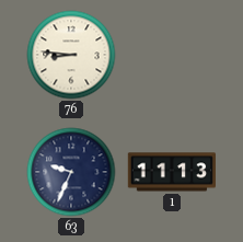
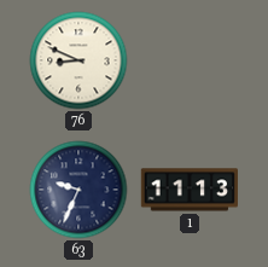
76: 8:46 -> 8:49 (78, 60)
